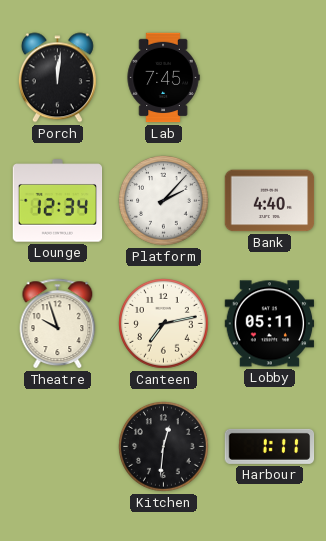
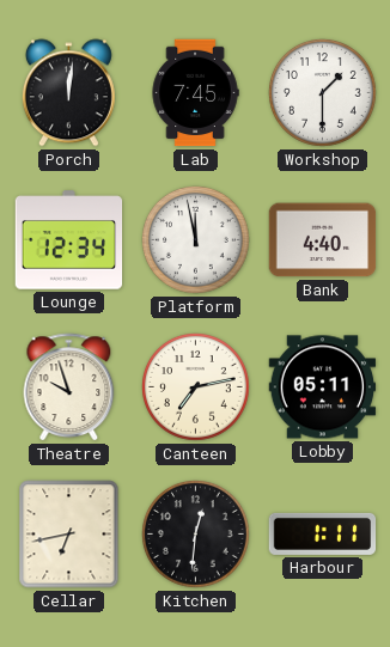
Workshop: none -> 1:30 (323, 93)
Platform: 2:07 -> 11:58 (196, 240)
Cellar: none -> 6:43 (69, 535)
